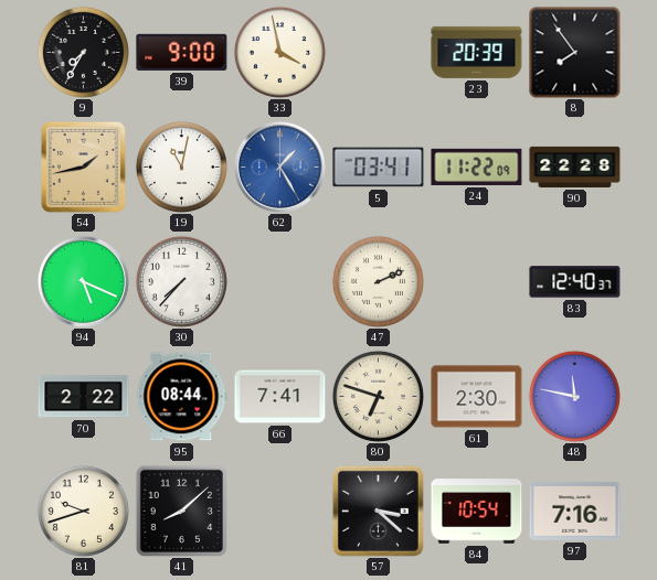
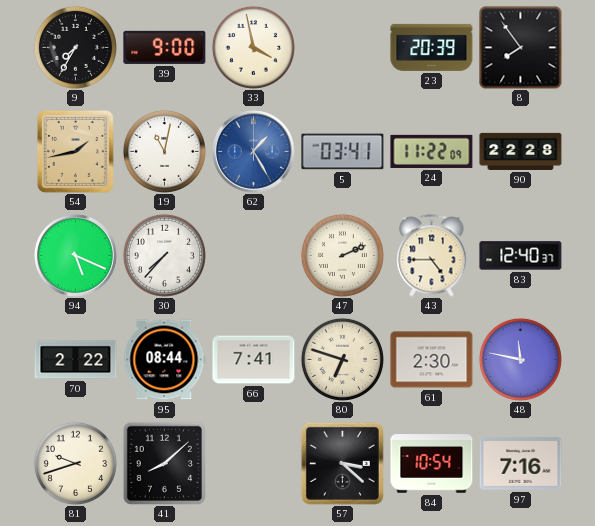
43: none -> 4:45 (432, 256)
